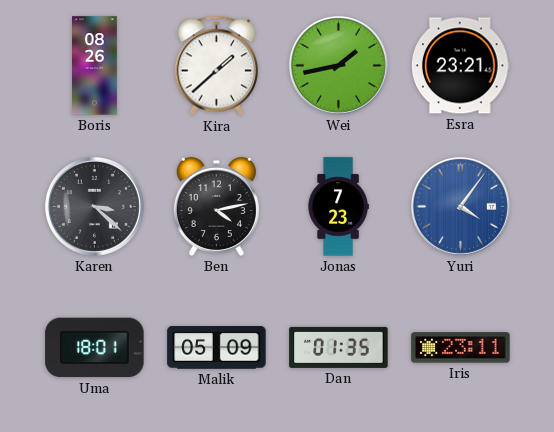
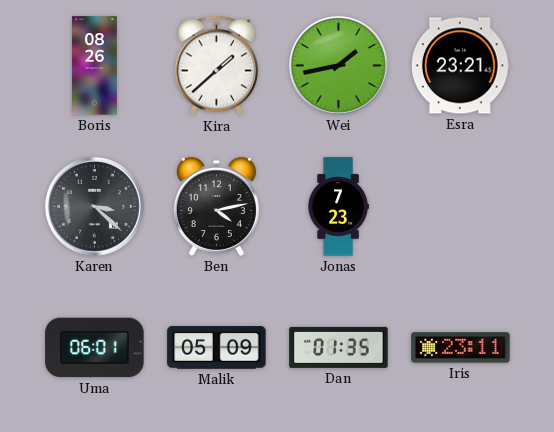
Yuri: 4:06 -> none (460, 206)
Uma: 18:01 -> 06:01 (95, 348)
